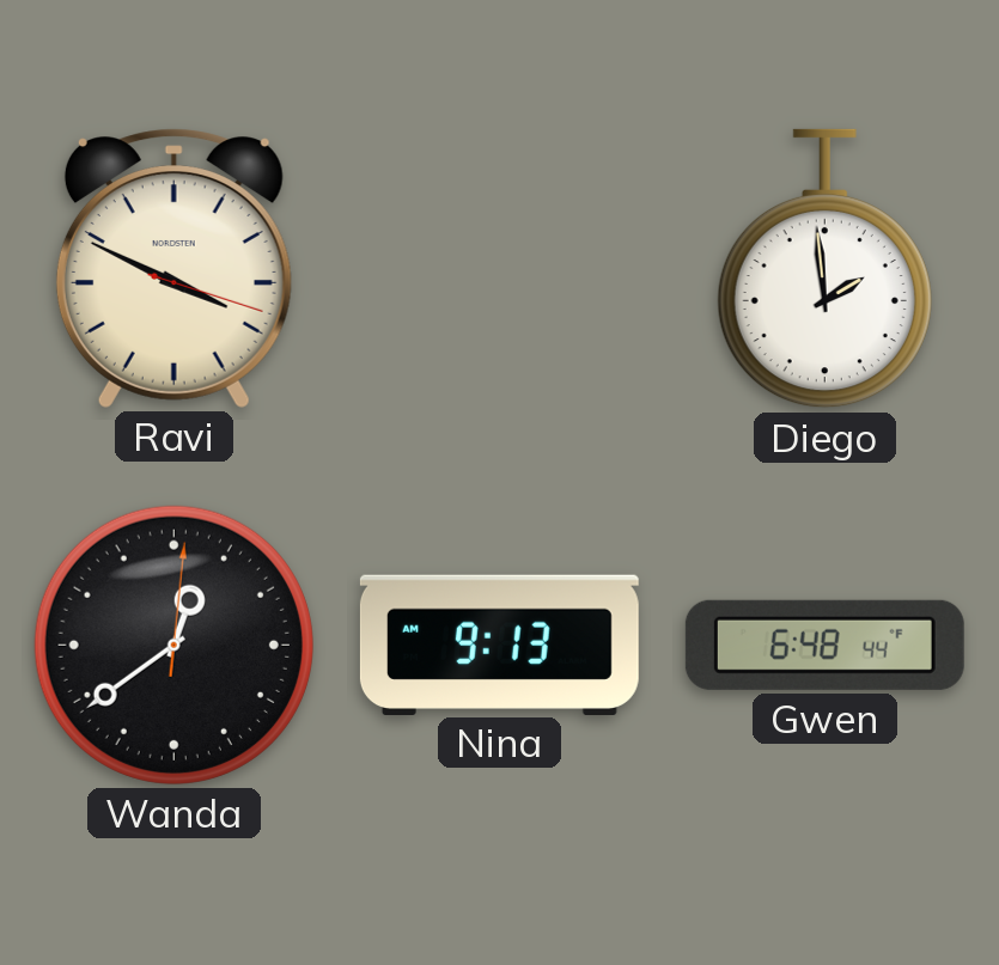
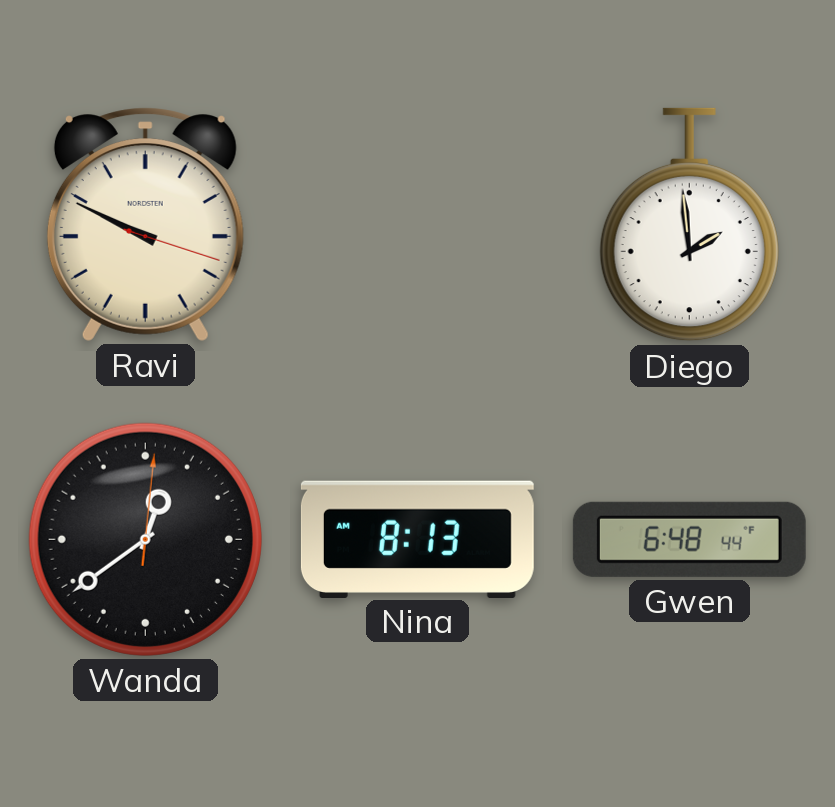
Ravi: 3:49 -> 9:49 (145, 224)
Nina: 9:13 -> 8:13 (417, 539)
